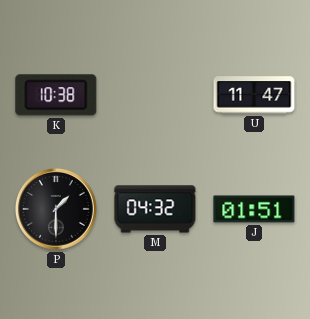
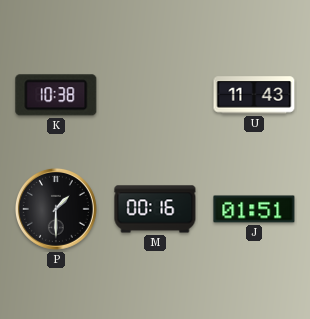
U: 11:47 -> 11:43 (254, 95)
M: 04:32 -> 00:16 (155, 209)
